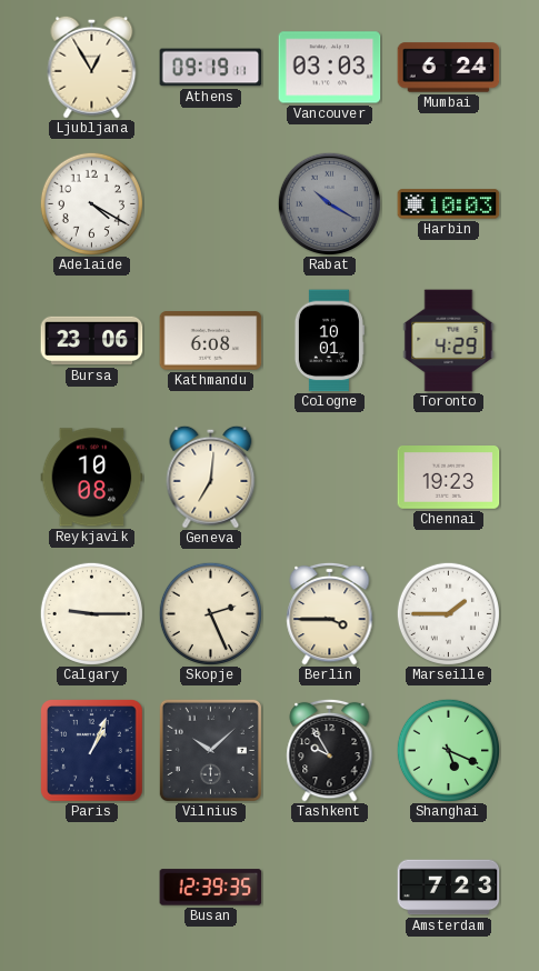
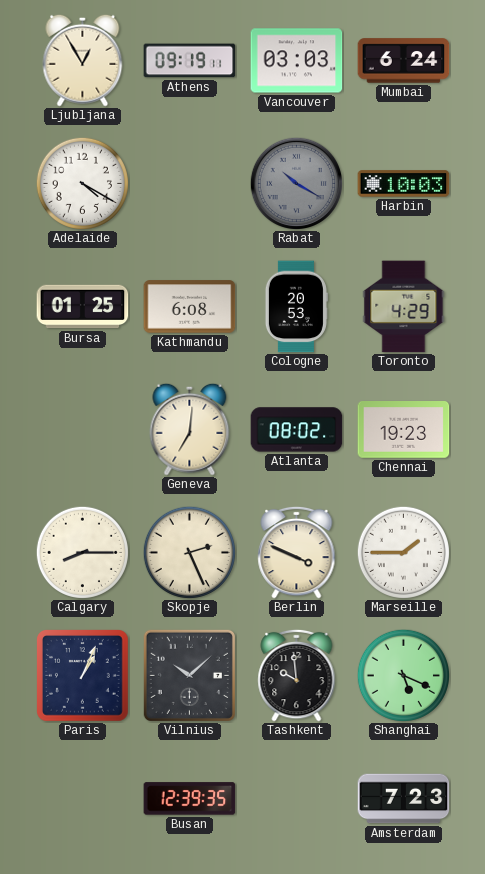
Bursa: 23:06 -> 01:25 (83, 307)
Cologne: 10:01 -> 20:53 (296, 307)
Reykjavik: 10:08 -> none (92, 478)
Atlanta: none -> 08:02 (297, 430)
Calgary: 9:15 -> 8:15 (82, 552)
Berlin: 3:45 -> 3:49 (297, 552)
Tashkent: 9:55 -> 9:59 (297, 675)
